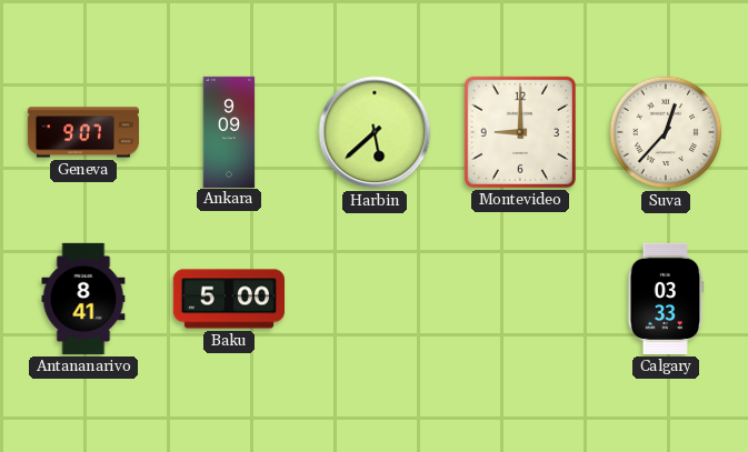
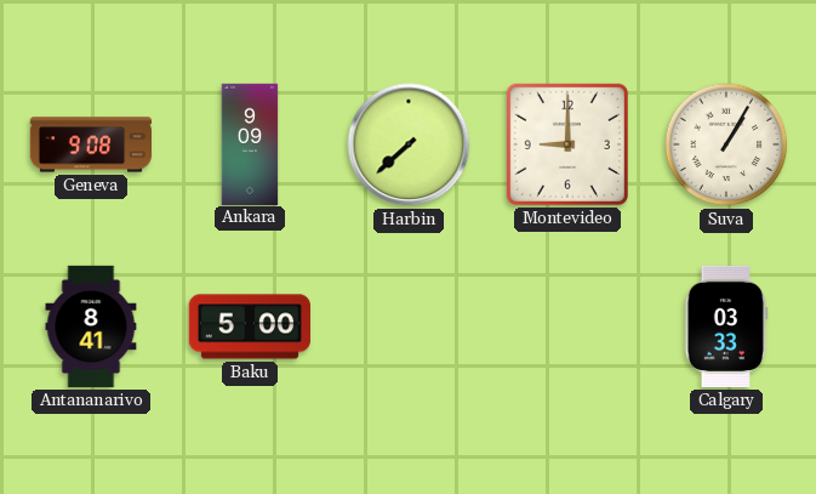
Geneva: 9:07 -> 9:08 (90, 144)
Harbin: 5:38 -> 7:38 (409, 144)
Suva: 12:37 -> 1:05 (726, 144)
